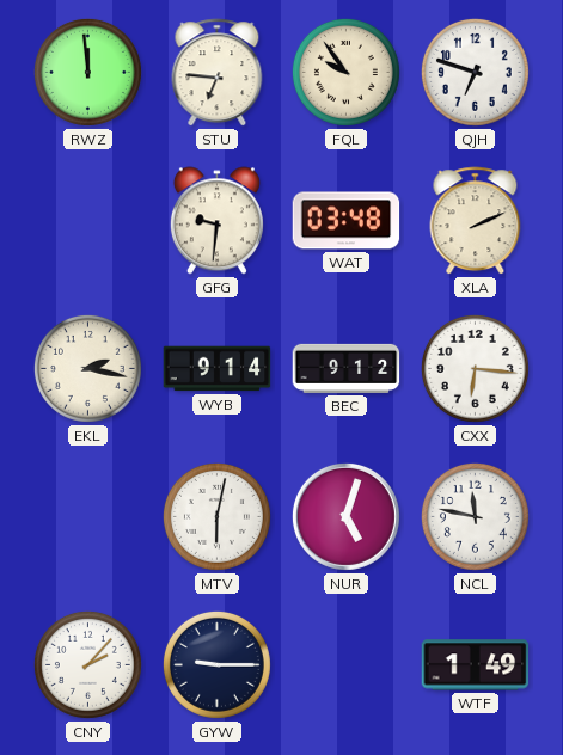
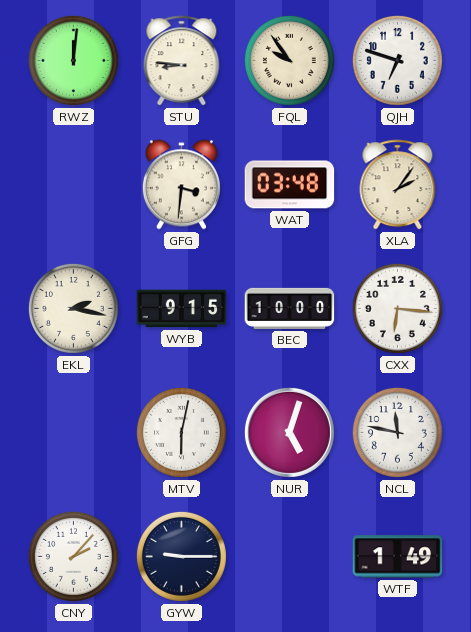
RWZ: 11:59 -> 12:01 (73, 60)
STU: 6:46 -> 8:46 (182, 61)
GFG: 9:31 -> 3:31 (181, 185)
XLA: 2:11 -> 2:06 (398, 185)
WYB: 9:14 -> 9:15 (182, 309)
BEC: 9:12 -> 10:00 (290, 308)
